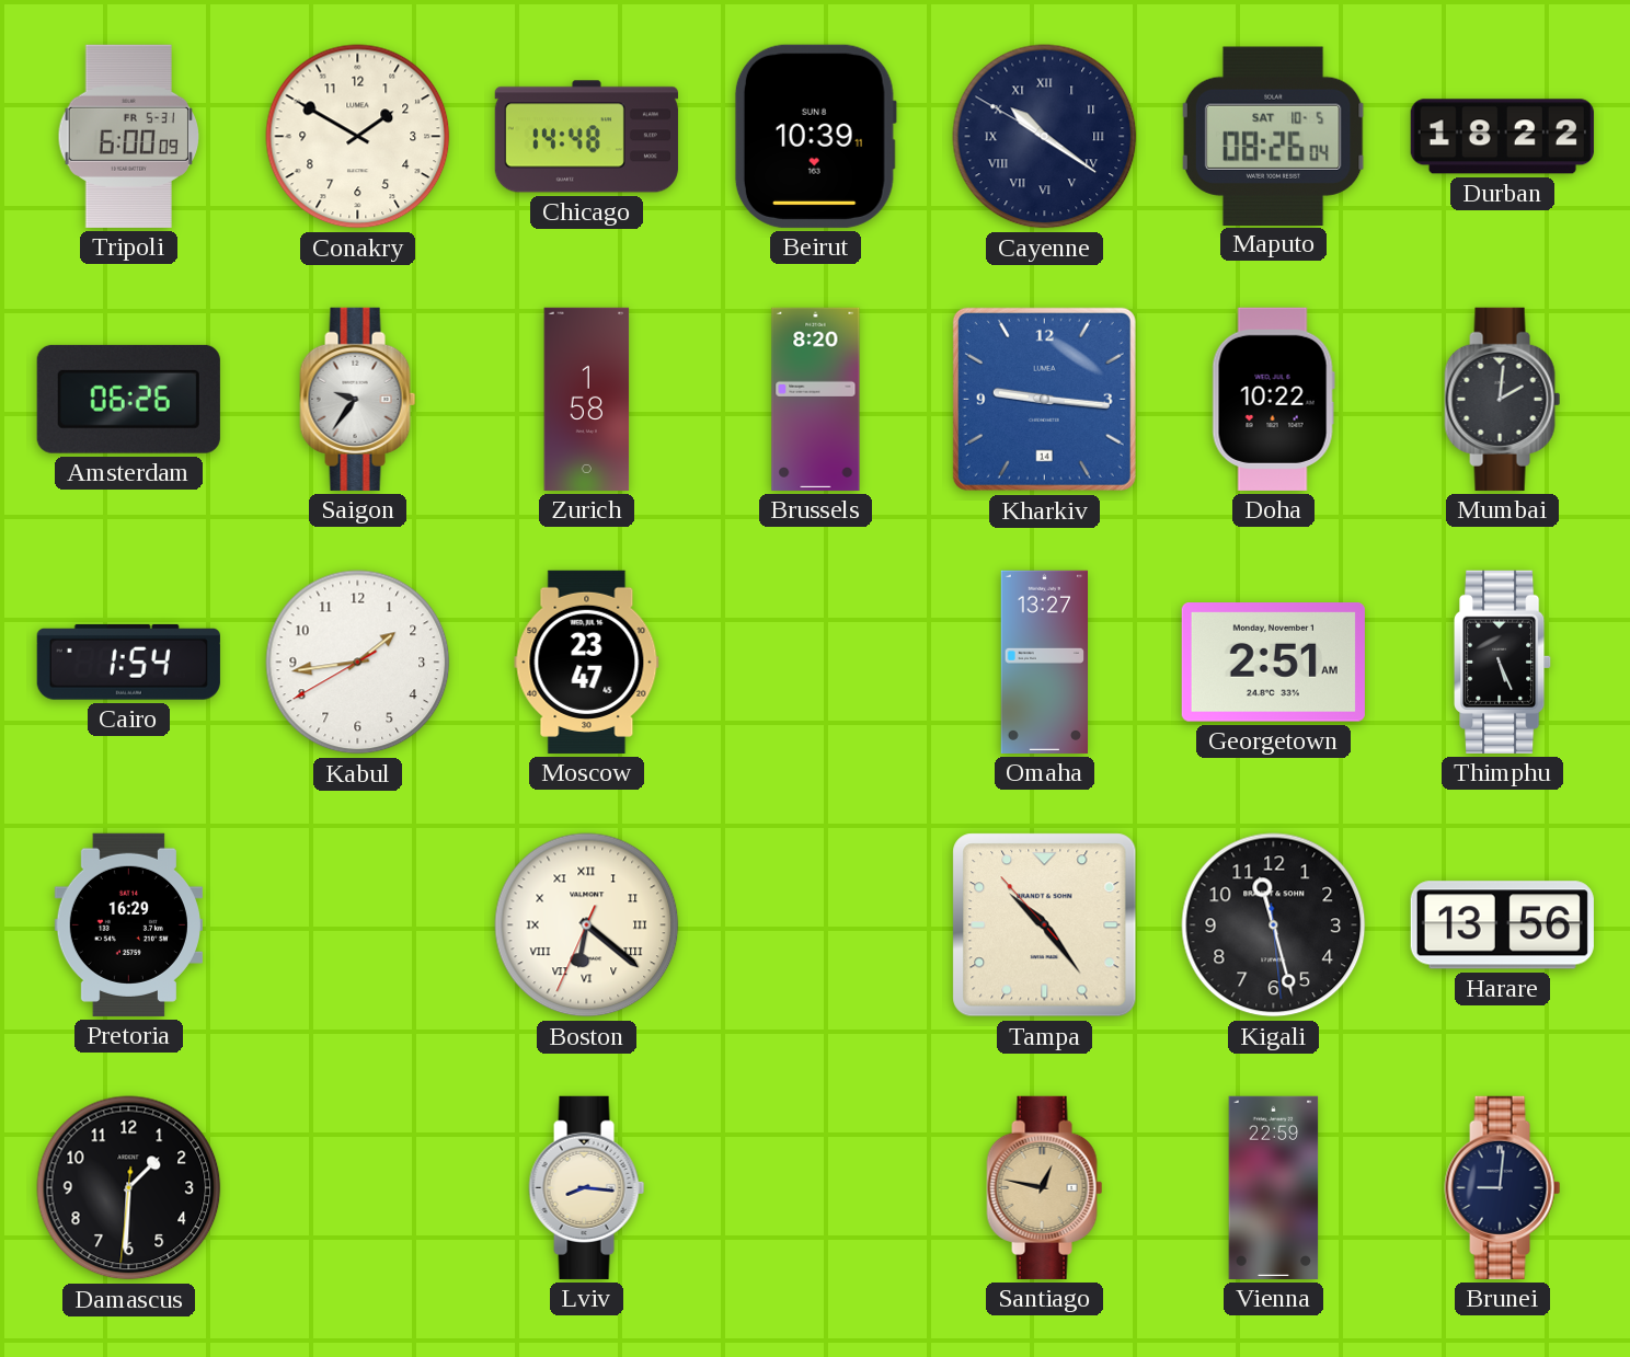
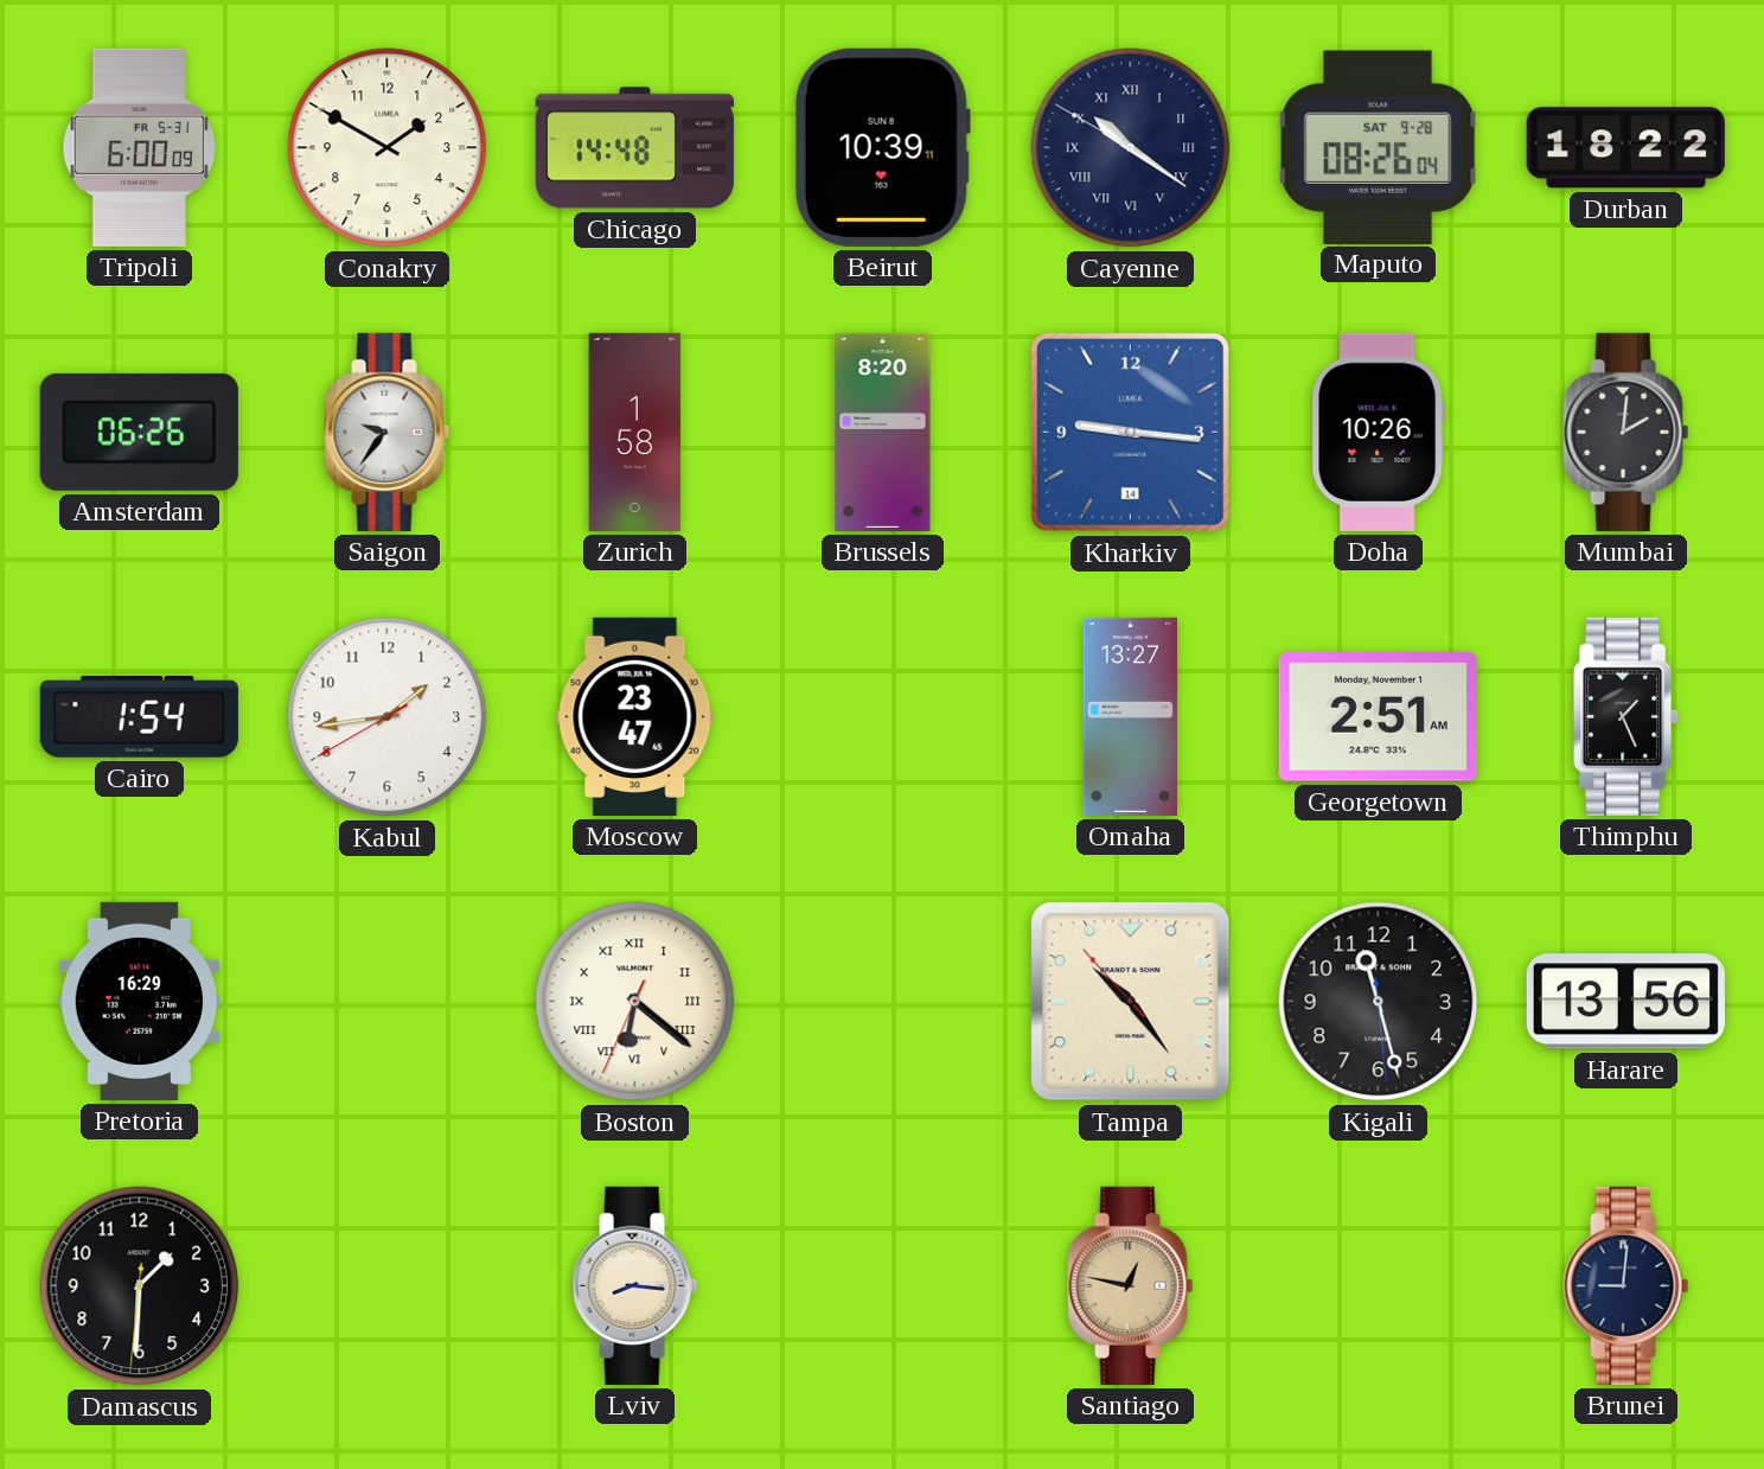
Maputo date: SAT 10-5 -> SAT 9-28 (1378, 147)
Doha: 10:22 -> 10:26 (1378, 432)
Thimphu: 5:26 -> 1:26 (1628, 716)
Vienna: 22:59 -> none (1274, 1187)
